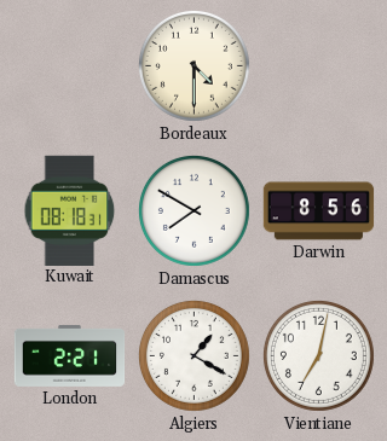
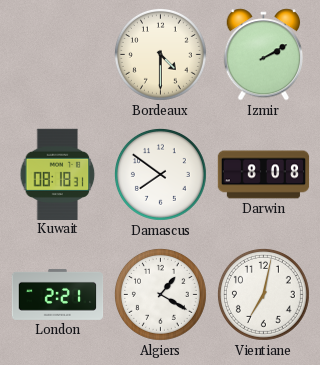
Izmir: none -> 2:10 (264, 55)
Damascus: 7:50 -> 7:51 (160, 174)
Darwin: 8:56 -> 8:08 (264, 175)
